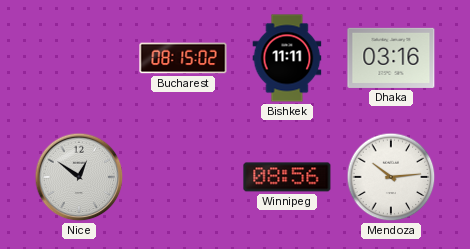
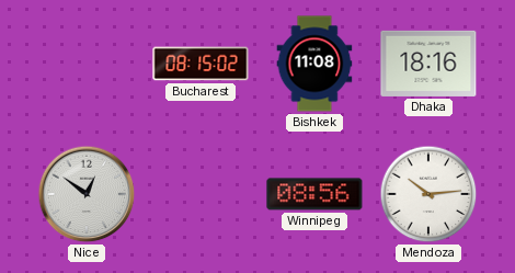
Bishkek: 11:11 -> 11:08 (314, 64)
Dhaka: 03:16 -> 18:16 (428, 64)
